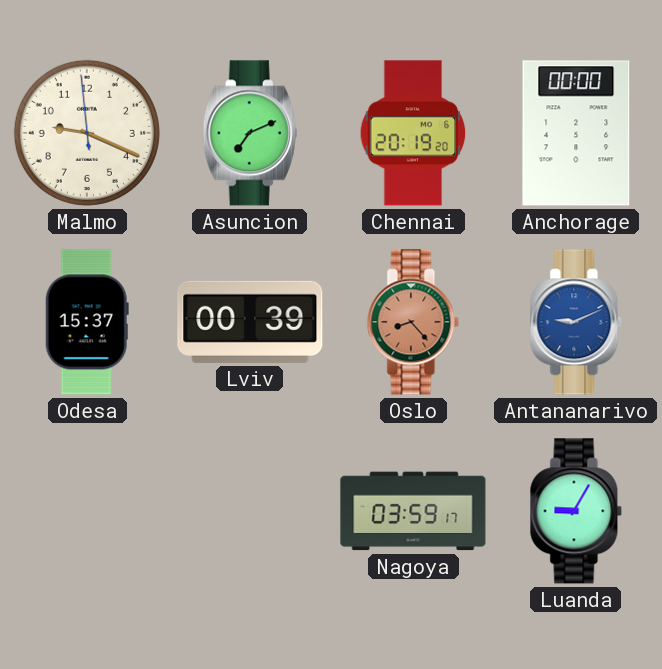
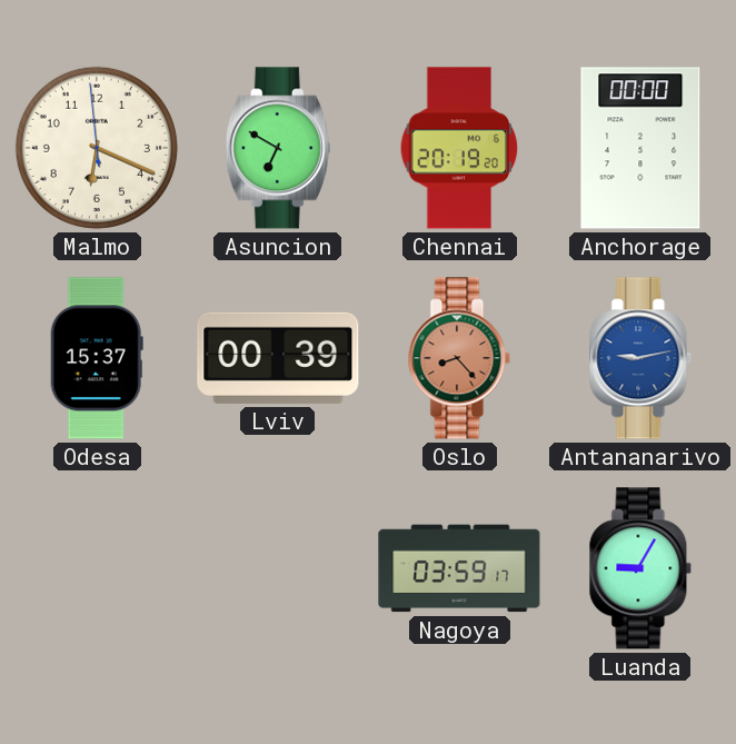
Malmo: 9:18 -> 6:18 (97, 148)
Asuncion: 7:11 -> 6:50 (278, 148)
Antananarivo: 9:11 -> 9:13 (640, 358)
